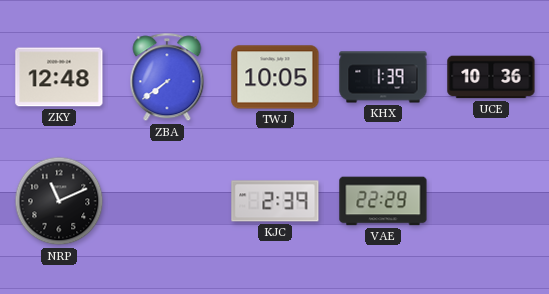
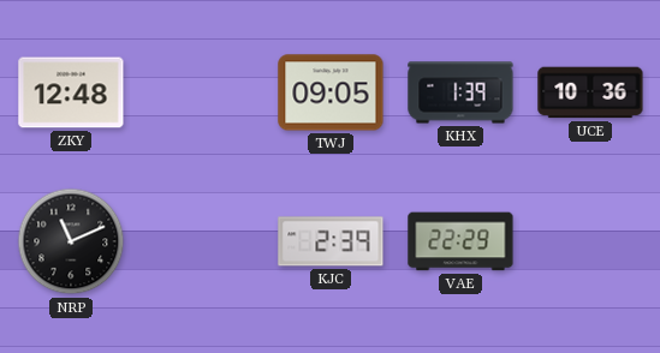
ZBA: 7:39 -> none (167, 78)
TWJ: 10:05 -> 09:05 (331, 92)
